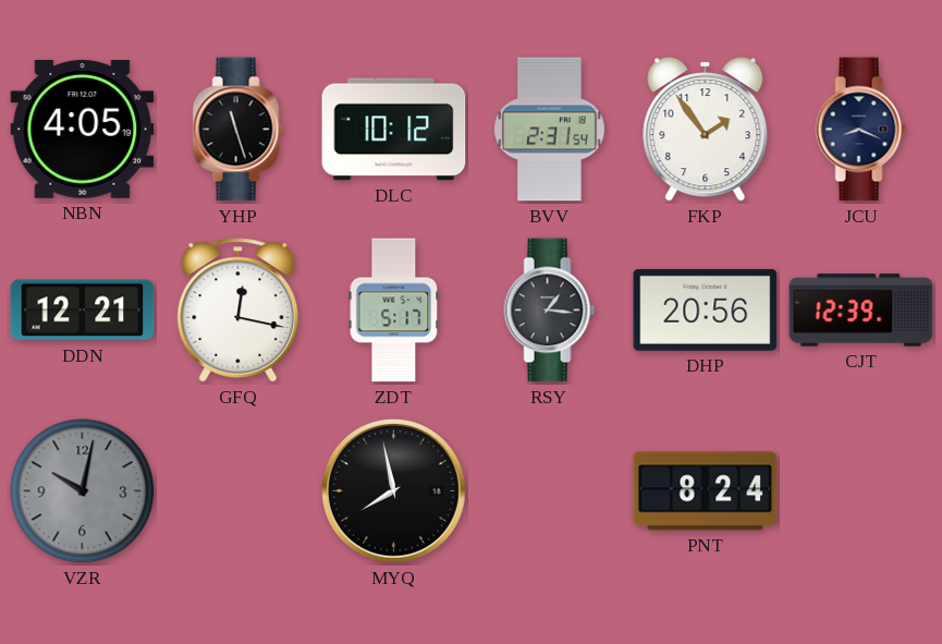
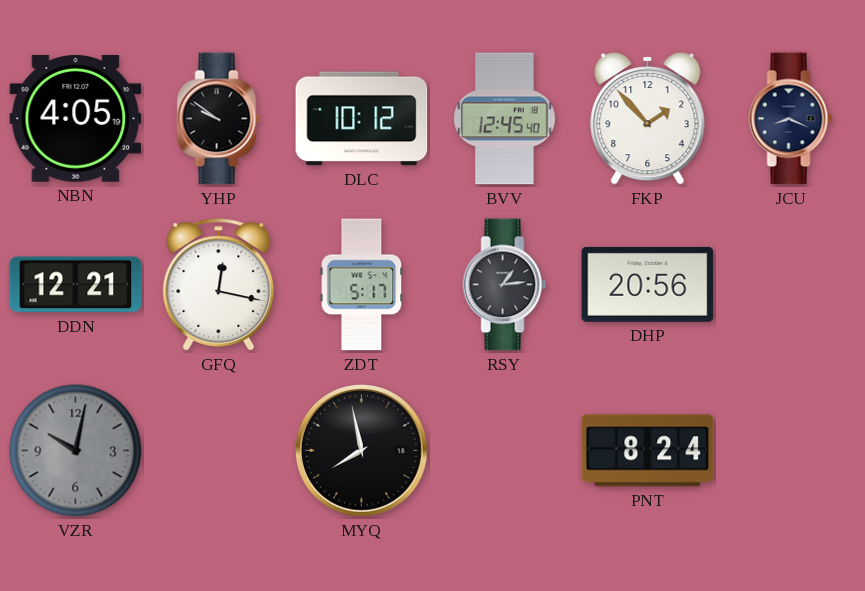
YHP: 11:27 -> 9:51 (219, 119)
BVV: 2:31 -> 12:45 (505, 119)
FKP: 1:54 -> 1:53 (648, 119)
RSY: 1:16 -> 1:14 (505, 285)
CJT: 12:39 -> none (861, 311)
